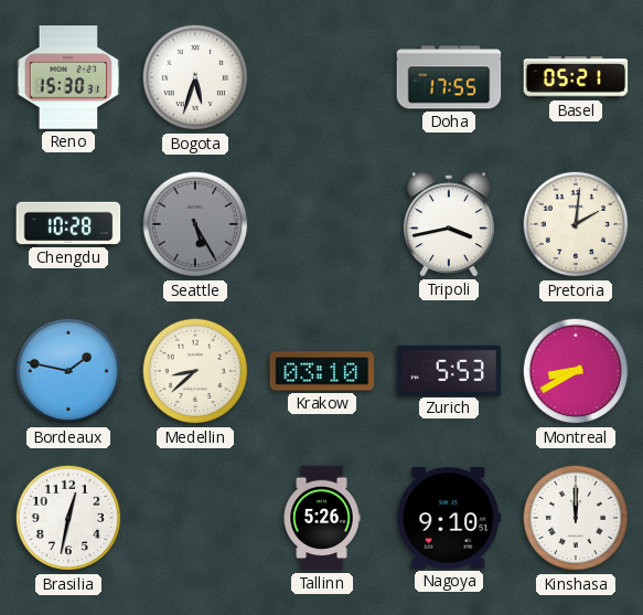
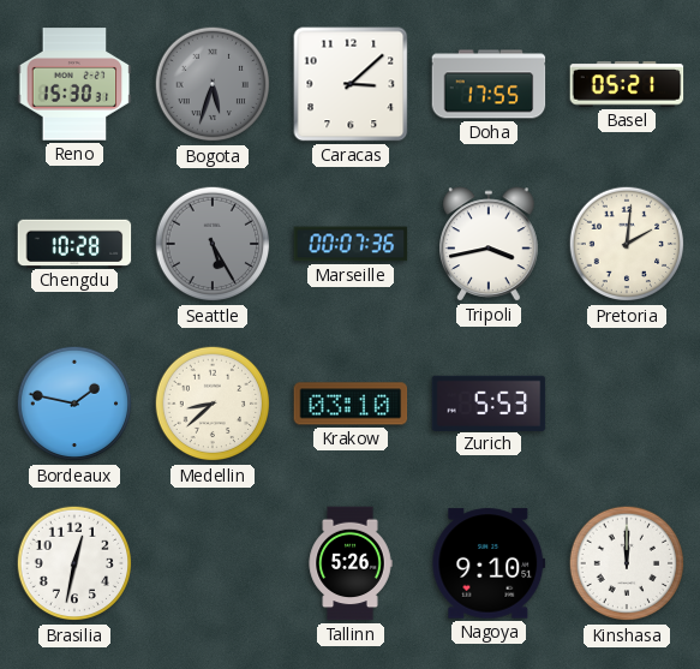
Bogota dial: white -> grey (213, 84)
Caracas: none -> 3:08 (351, 84)
Marseille: none -> 00:07 (351, 244)
Montreal: 8:40 -> none (576, 371)
